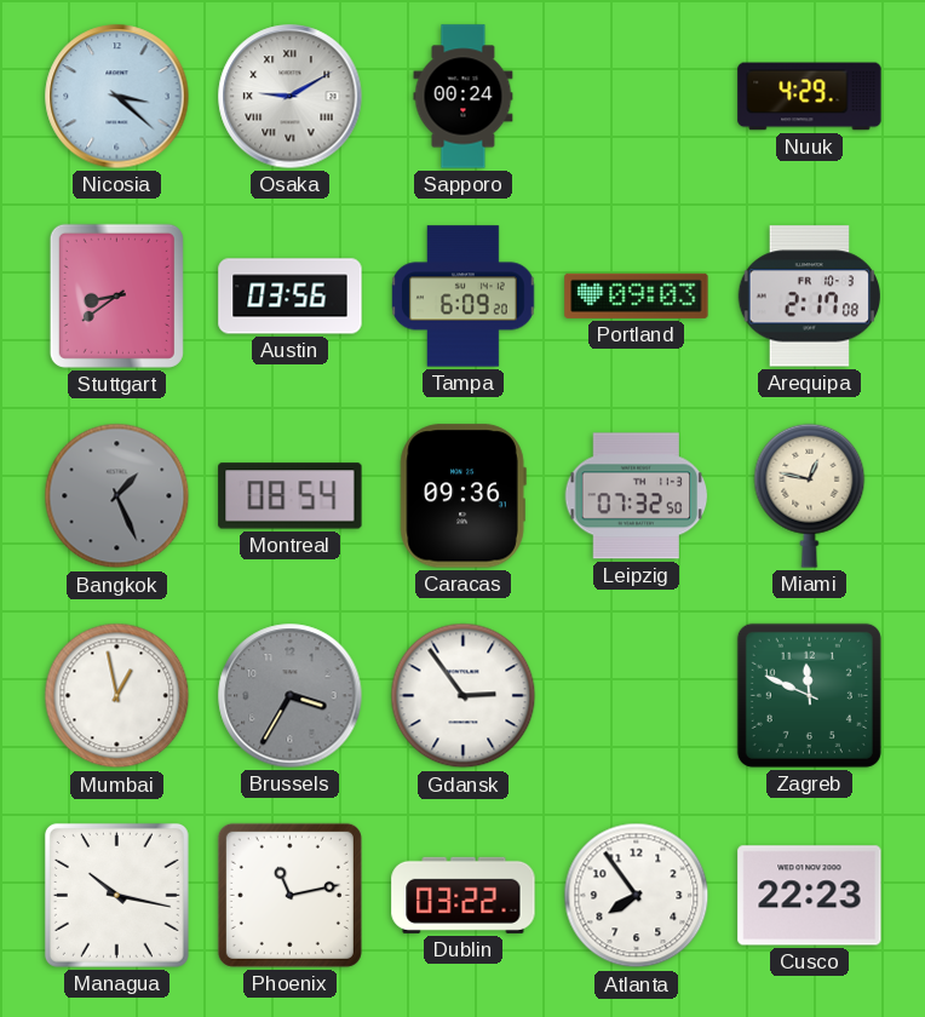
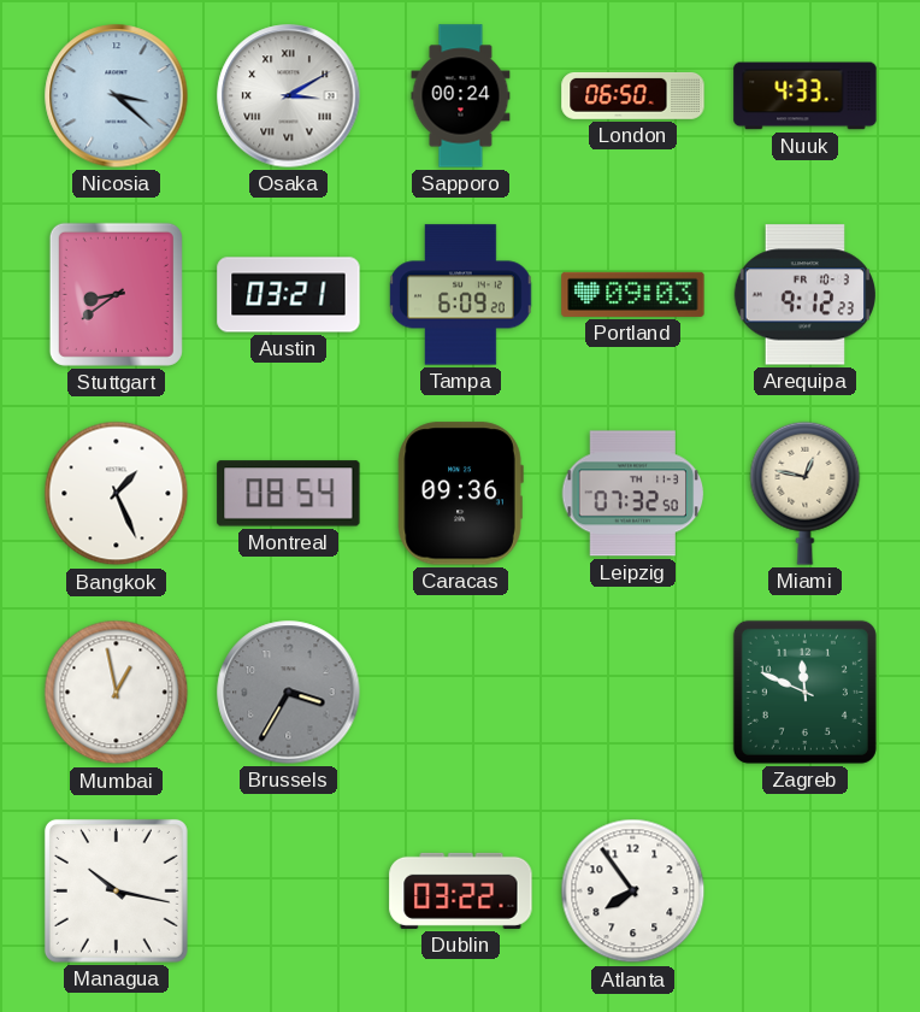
Osaka: 9:10 -> 3:10 (289, 96)
London: none -> 06:50 (633, 95)
Nuuk: 4:29 -> 4:33 (806, 96)
Austin: 03:56 -> 03:21 (289, 295)
Arequipa: 2:17 -> 9:12 (806, 295)
Bangkok dial: grey -> white (117, 494)
Gdansk: 2:54 -> none (464, 696)
Phoenix: 11:13 -> none (289, 895)
Cusco: 22:23 -> none (810, 896)
